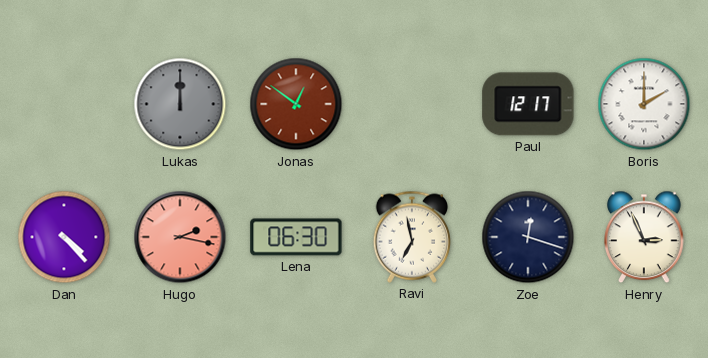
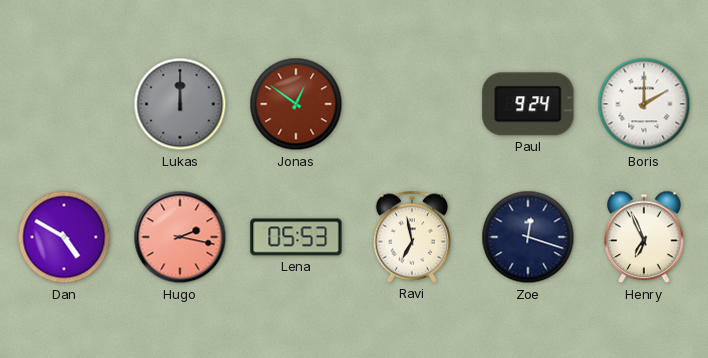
Paul: 12:17 -> 9:24 (528, 104)
Dan: 4:23 -> 4:50 (64, 237)
Lena: 06:30 -> 05:53 (296, 237)
Henry: 2:56 -> 6:56 (645, 237)
